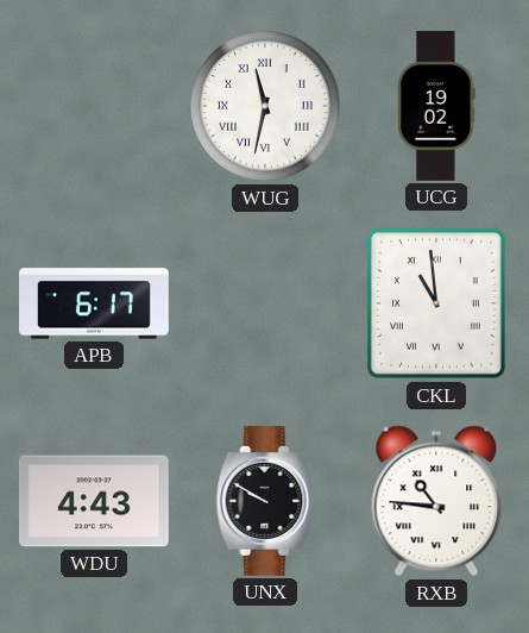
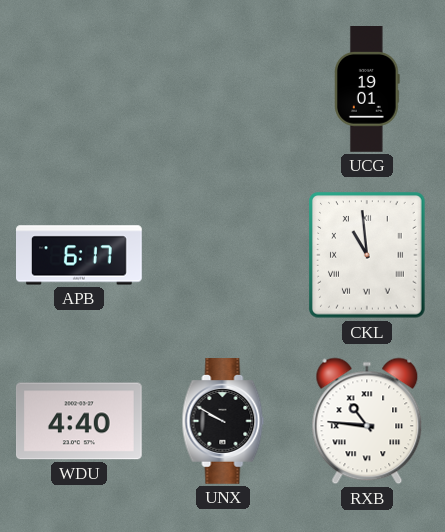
WUG: 11:32 -> none (265, 106)
UCG: 19:02 -> 19:01 (368, 90)
WDU: 4:43 -> 4:40 (80, 421)
